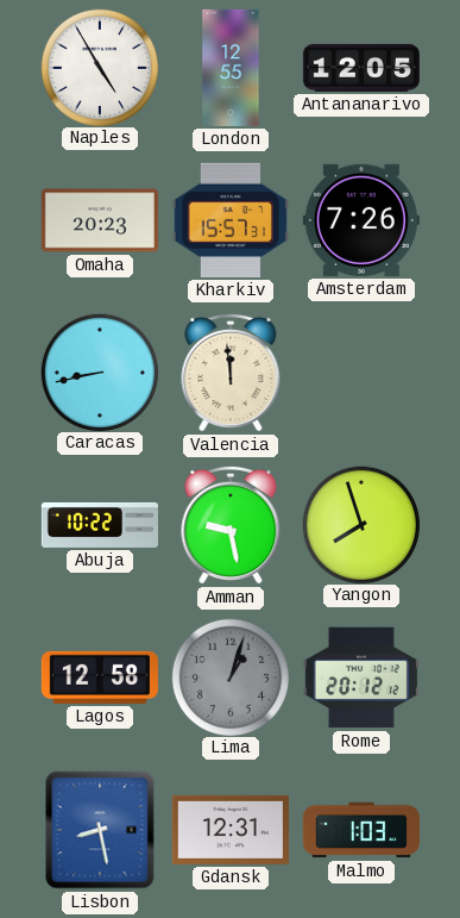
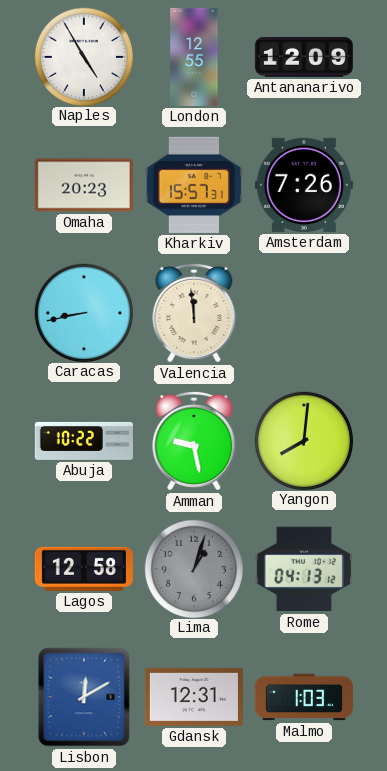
Antananarivo: 12:05 -> 12:09 (304, 57)
Yangon: 7:57 -> 8:01 (303, 440)
Rome: 20:12 -> 04:13 (304, 569)
Lisbon: 8:28 -> 12:10 (84, 697)
